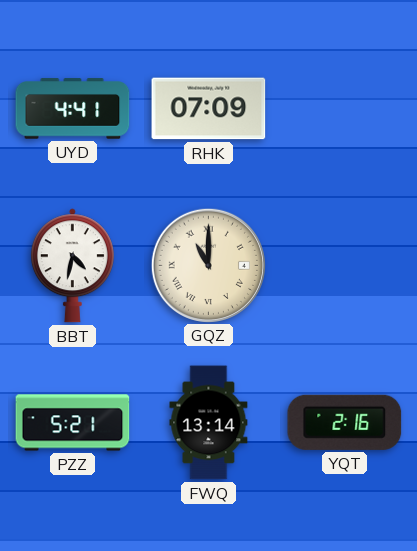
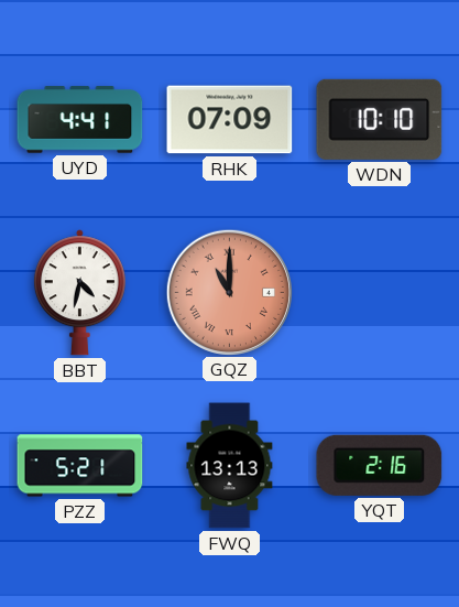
WDN: none -> 10:10 (380, 119)
GQZ dial: cream -> salmon (229, 292)
FWQ: 13:14 -> 13:13 (230, 466)
